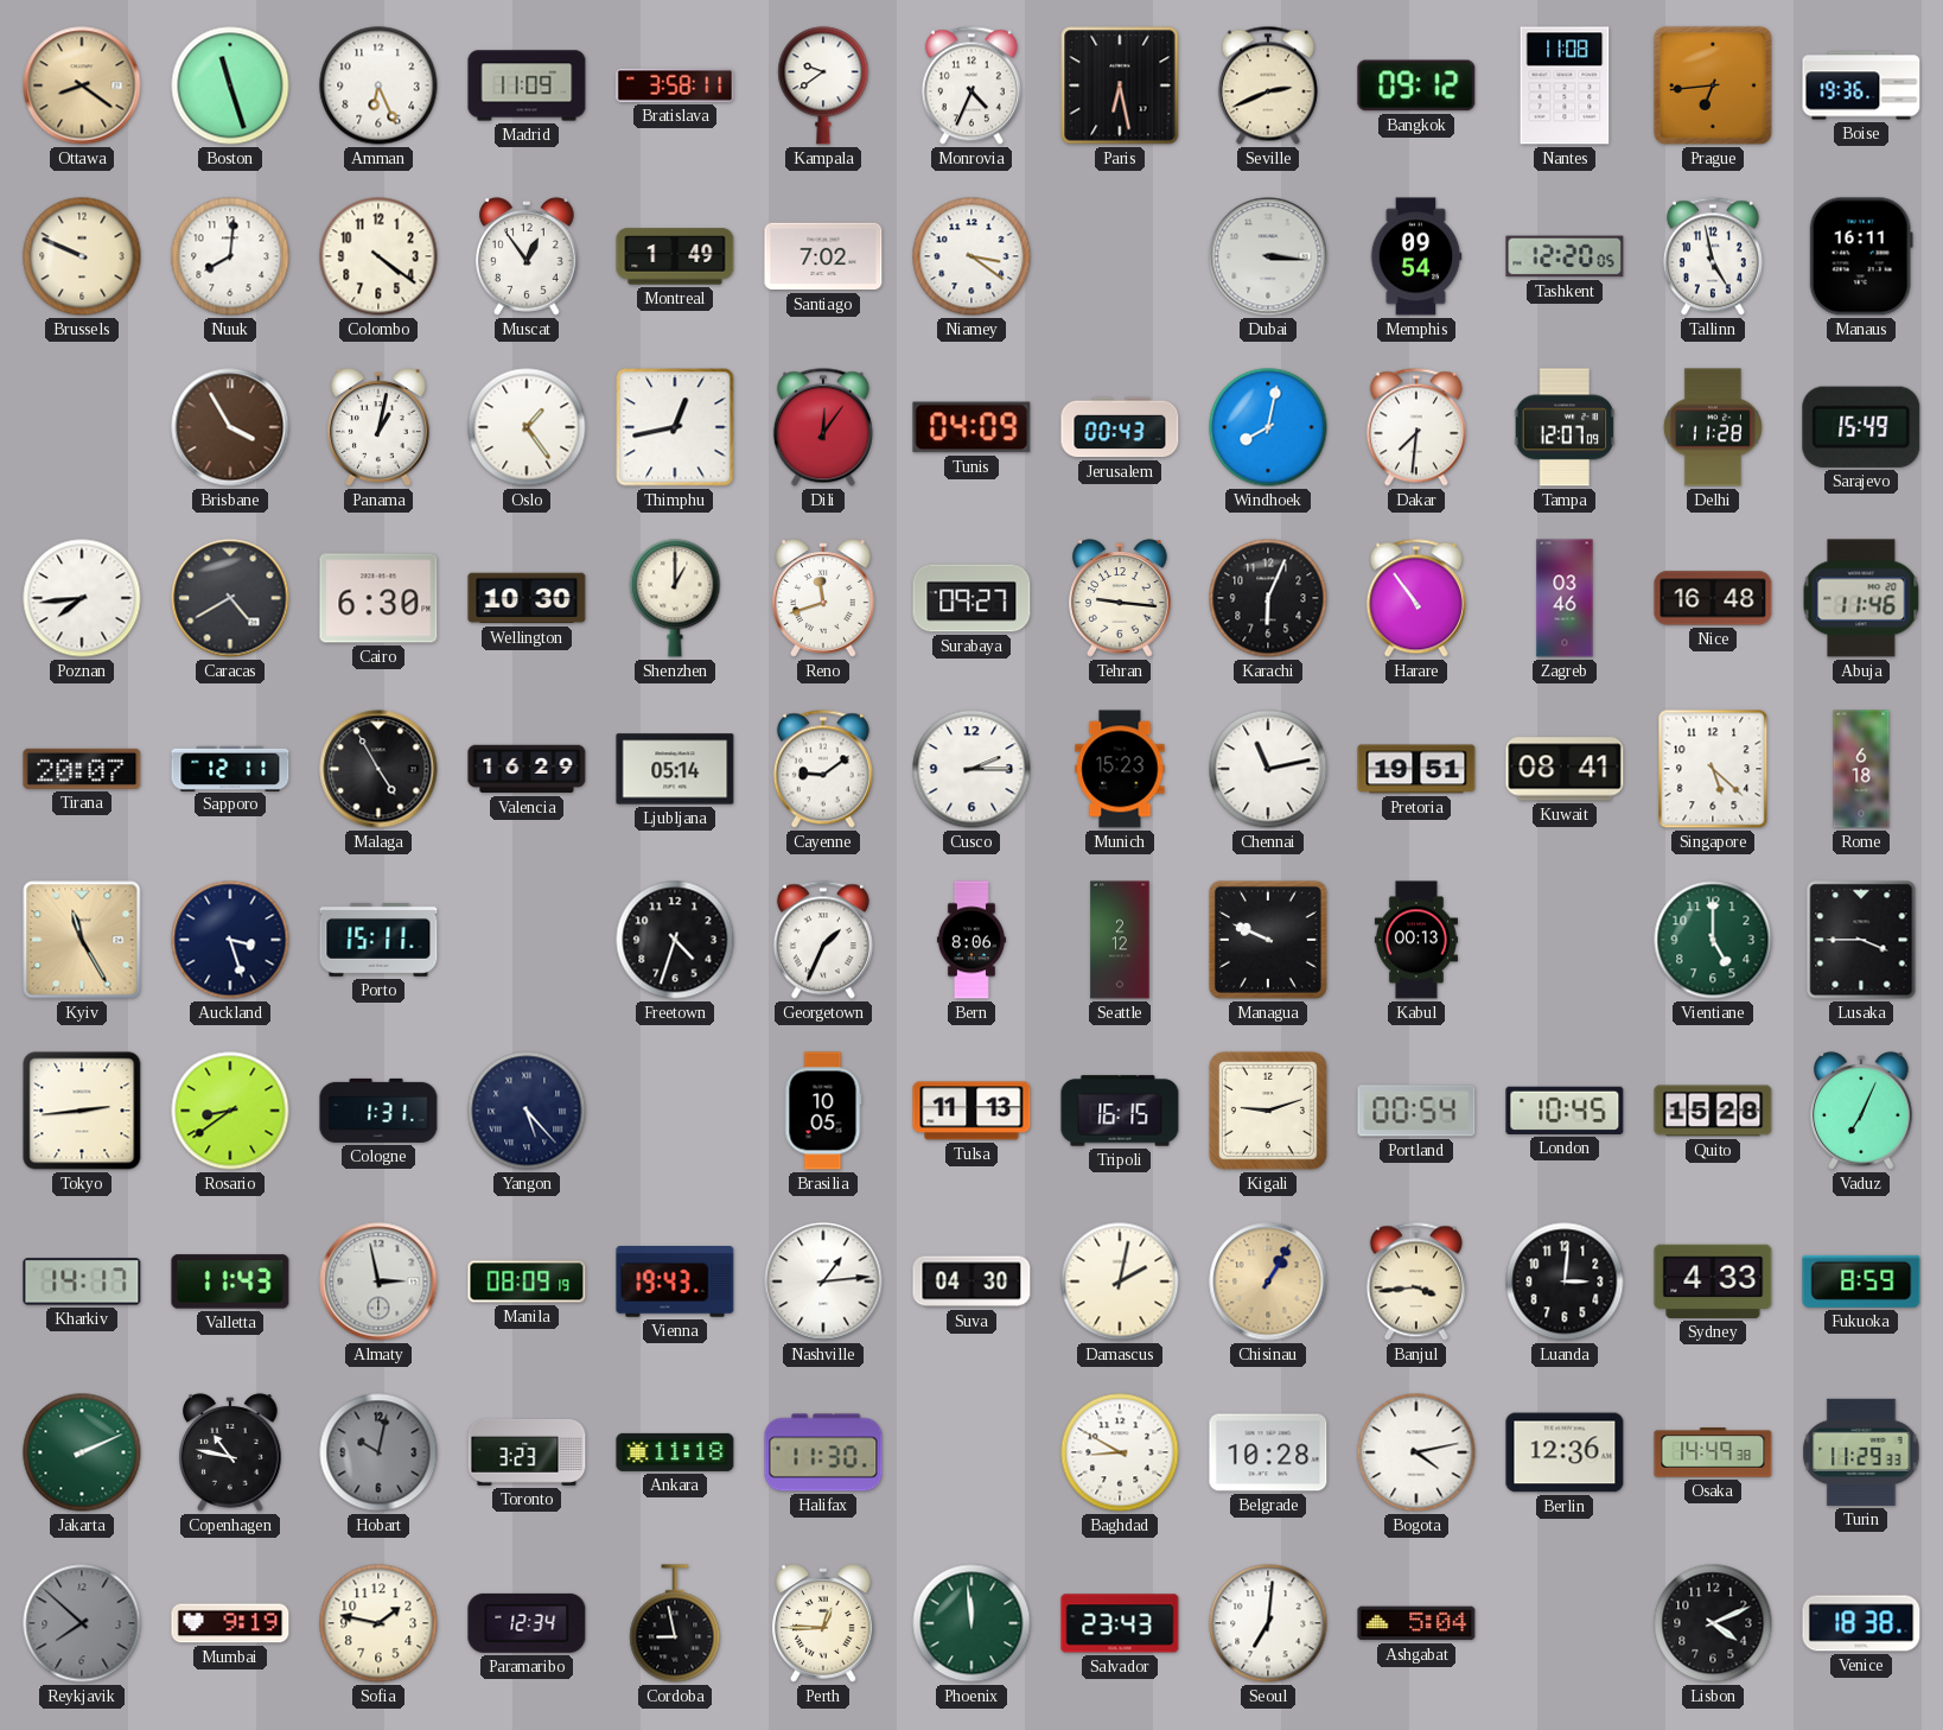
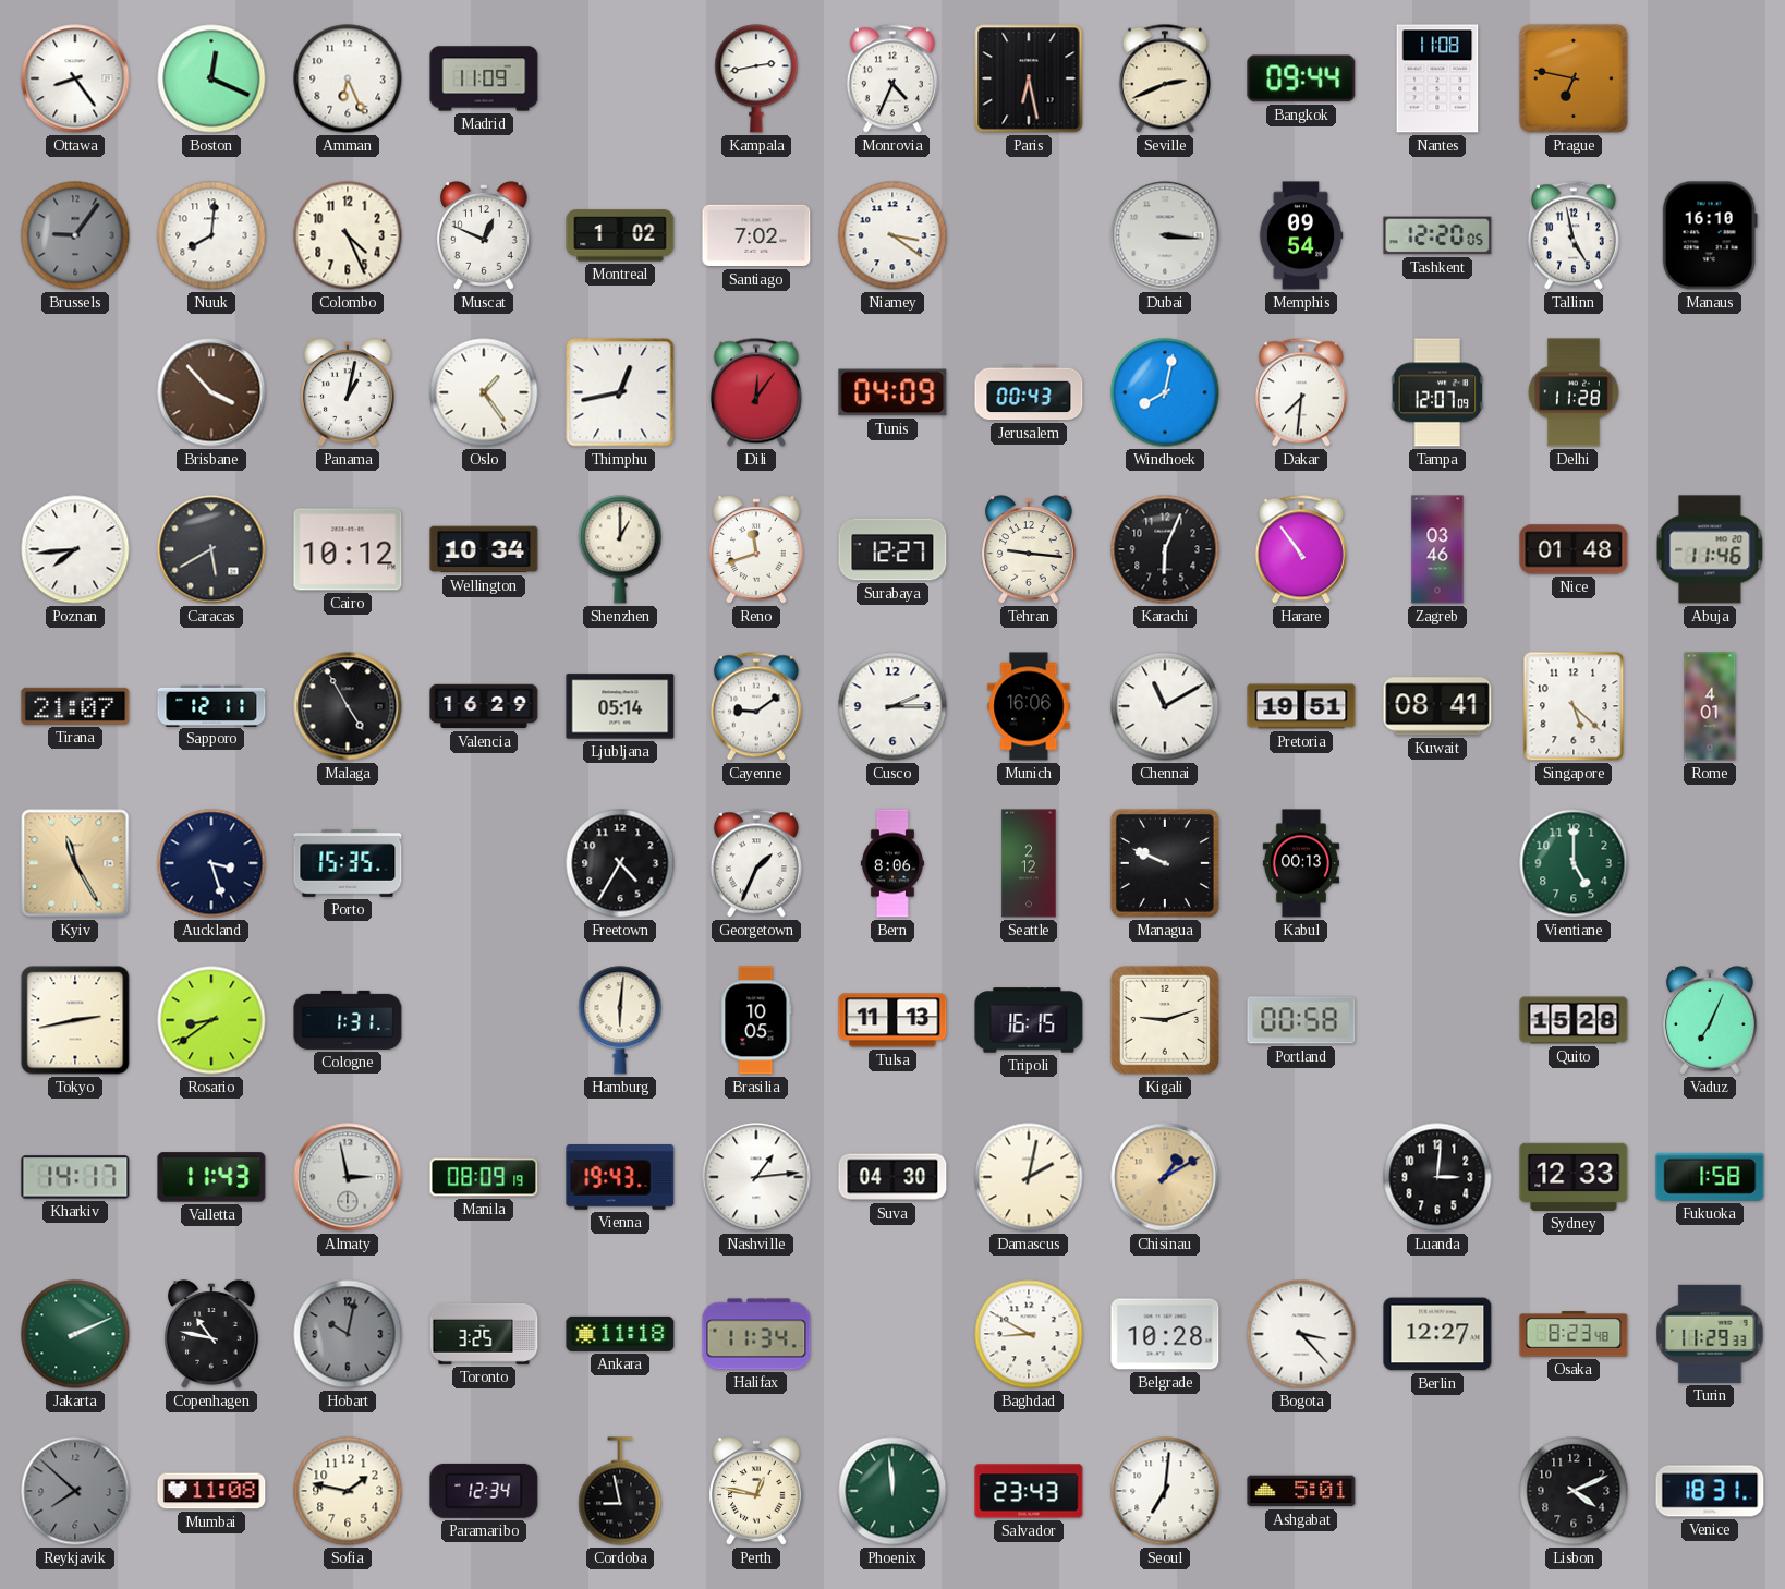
Ottawa: 8:21 -> 8:24 (75, 78)
Ottawa dial: champagne -> white (75, 78)
Boston: 11:27 -> 12:19 (211, 78)
Bratislava: 3:58 -> none (675, 85)
Kampala: 9:39 -> 2:43 (756, 78)
Bangkok: 09:12 -> 09:44 (1301, 78)
Prague: 6:44 -> 6:47 (1574, 78)
Boise: 19:36 -> none (1861, 85)
Brussels: 9:49 -> 9:06 (75, 235)
Brussels dial: cream -> grey (75, 235)
Colombo: 4:21 -> 4:26 (348, 235)
Muscat: 12:54 -> 12:49 (484, 235)
Montreal: 1:49 -> 1:02 (620, 235)
Manaus: 16:11 -> 16:10 (1710, 235)
Brisbane: 3:55 -> 3:53 (211, 392)
Sarajevo: 15:49 -> none (1861, 427)
Caracas: 4:40 -> 5:40 (211, 549)
Cairo: 6:30 -> 10:12 (348, 549)
Wellington: 10:30 -> 10:34 (484, 549)
Surabaya: 09:27 -> 12:27 (892, 549)
Nice: 16:48 -> 01:48 (1574, 549)
Tirana: 20:07 -> 21:07 (75, 706)
Munich: 15:23 -> 16:06 (1029, 706)
Chennai: 11:13 -> 11:10 (1165, 706)
Rome: 6:18 -> 4:01 (1710, 706)
Porto: 15:11 -> 15:35 (348, 863)
Freetown: 4:33 -> 4:35 (620, 863)
Lusaka: 3:45 -> none (1861, 940)
Tokyo: 2:44 -> 2:43 (75, 1020)
Yangon: 5:23 -> none (527, 1111)
Hamburg: none -> 6:01 (620, 1020)
Portland: 00:54 -> 00:58 (1301, 1020)
London: 10:45 -> none (1565, 1111)
Chisinau: 1:05 -> 1:10 (1165, 1177)
Banjul: 3:44 -> none (1416, 1281)
Sydney: 4:33 -> 12:33 (1574, 1177)
Fukuoka: 8:59 -> 1:58 (1710, 1177)
Toronto: 3:23 -> 3:25 (484, 1334)
Halifax: 11:30 -> 11:34 (756, 1334)
Bogota: 4:13 -> 3:23 (1301, 1334)
Berlin: 12:36 -> 12:27 (1437, 1334)
Osaka: 14:49 -> 8:23 (1574, 1334)
Mumbai: 9:19 -> 11:08 (211, 1491)
Perth: 12:45 -> 12:47 (756, 1491)
Ashgabat: 5:04 -> 5:01 (1301, 1491)
Venice: 18:38 -> 18:31 (1710, 1491)
